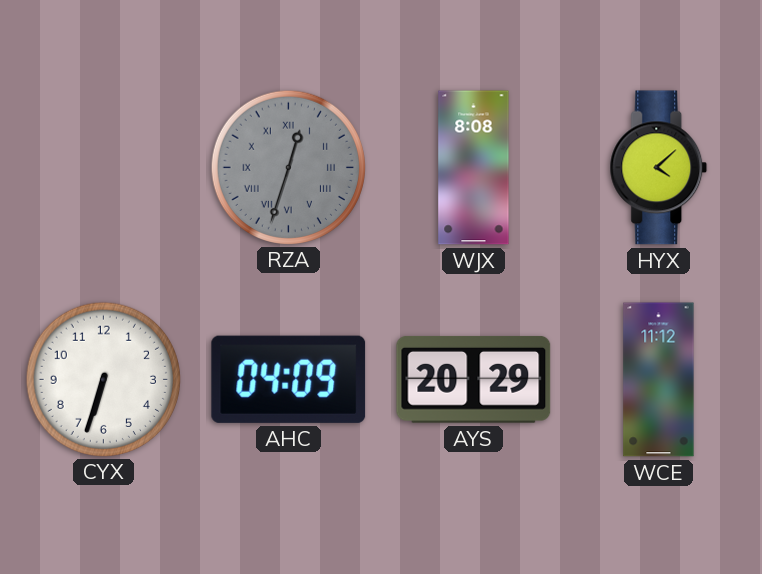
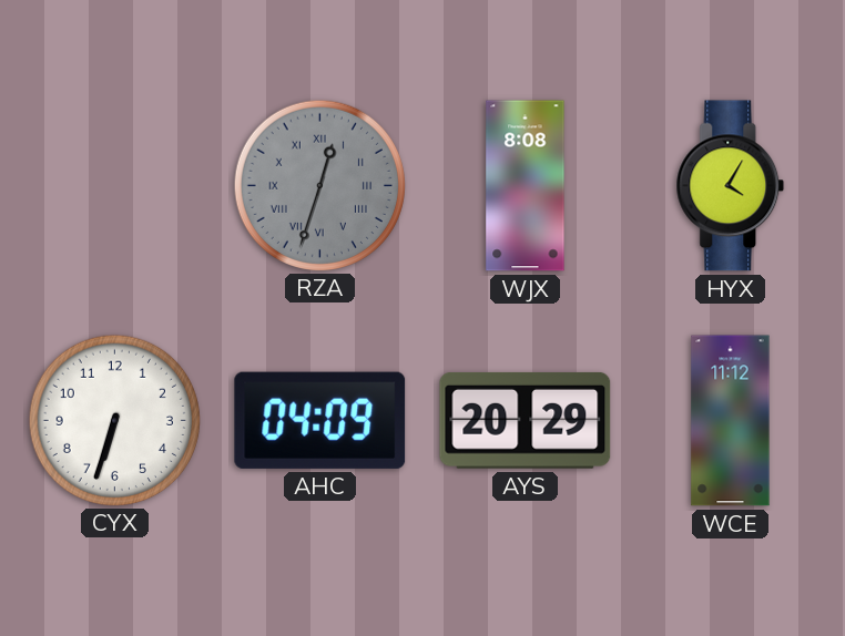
HYX: 4:08 -> 4:05 (731, 186)
